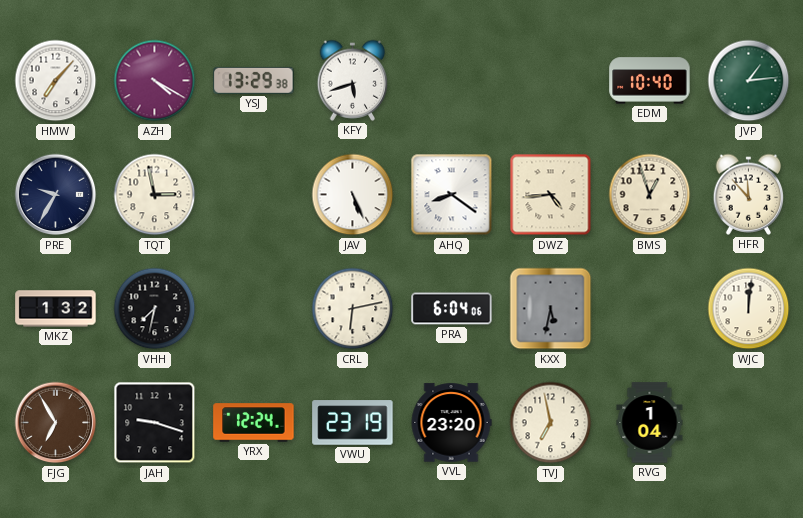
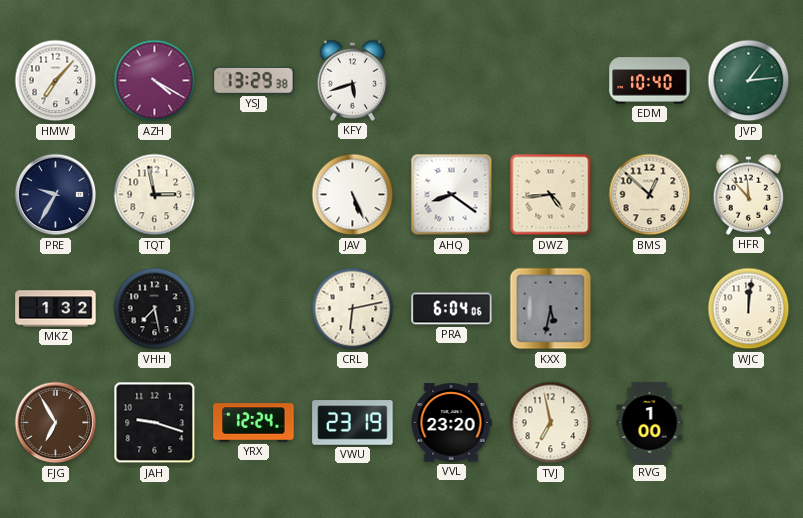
BMS: 12:57 -> 12:52 (650, 195)
VHH: 7:32 -> 7:28 (155, 309)
RVG: 1:04 -> 1:00 (650, 423)
